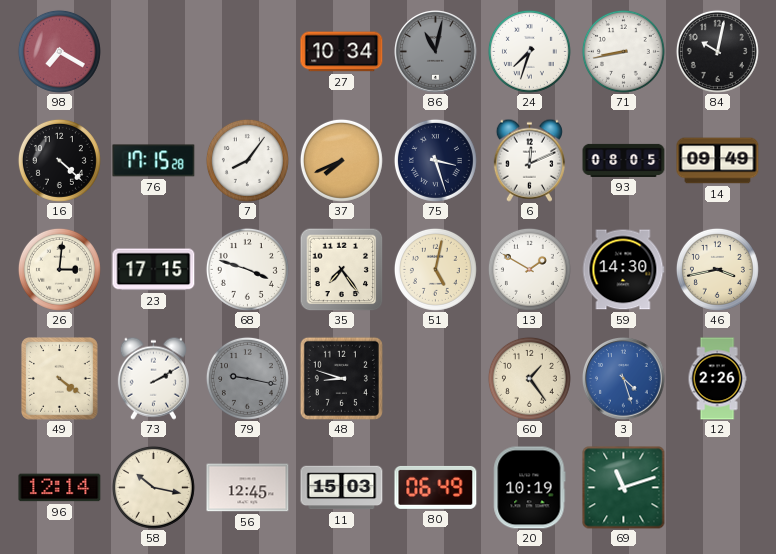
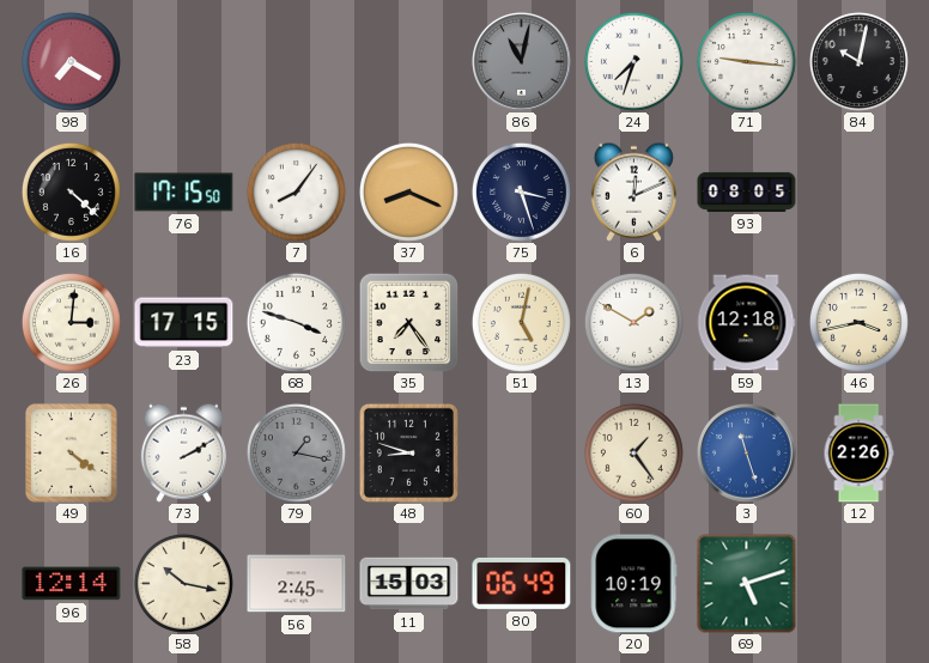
27: 10:34 -> none (342, 52)
71: 8:43 -> 9:16 (746, 61)
76: 17:15:28 -> 17:15:50 (184, 193)
37: 7:41 -> 8:19 (408, 191)
14: 09:49 -> none (718, 161)
59: 14:30 -> 12:18 (746, 323)
79: 9:17 -> 1:17 (296, 452)
3: 4:27 -> 11:27 (747, 454)
56: 12:45 -> 2:45 (297, 584)
69: 11:12 -> 5:12 (747, 584)
